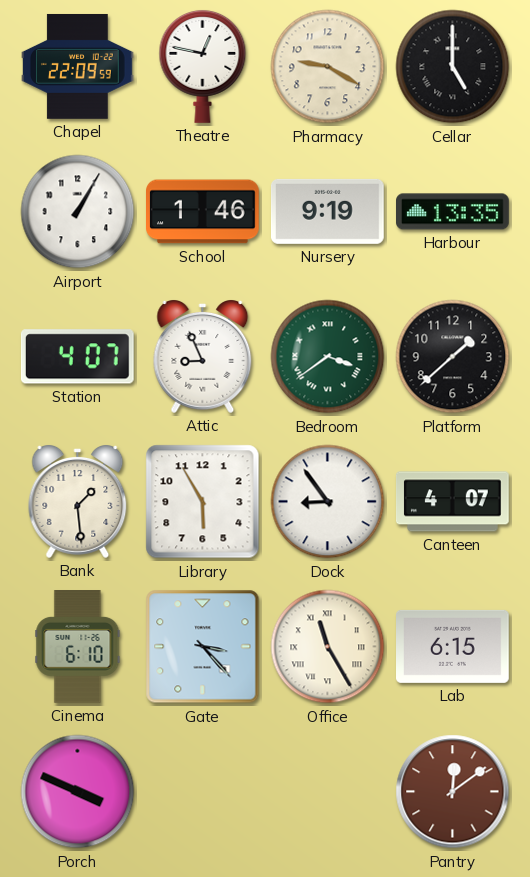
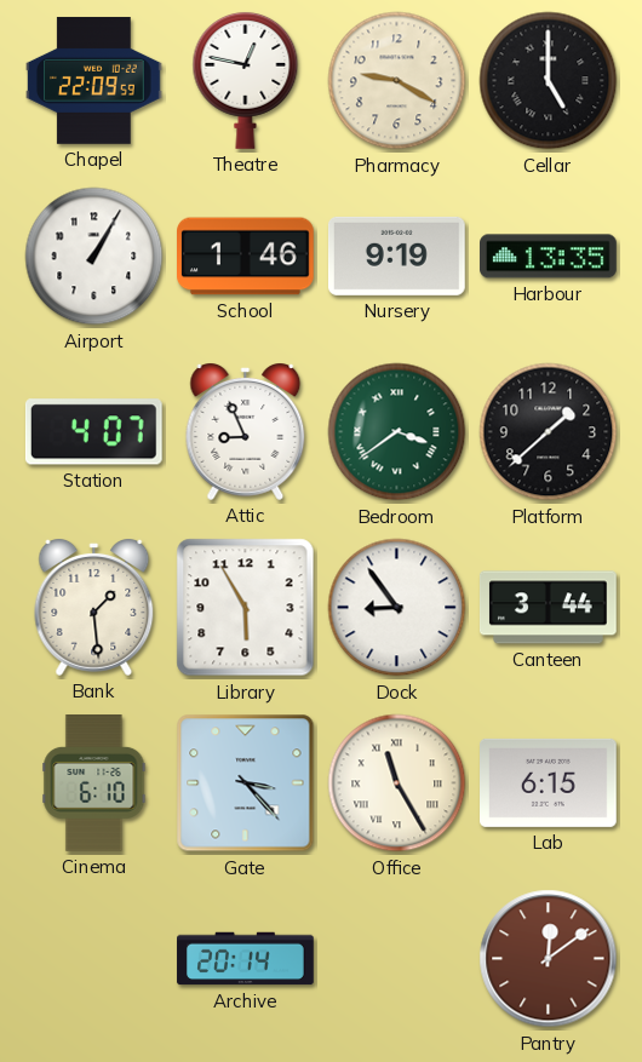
Canteen: 4:07 -> 3:44 (548, 608)
Porch: 3:49 -> none (78, 792)
Archive: none -> 20:14 (246, 959)
